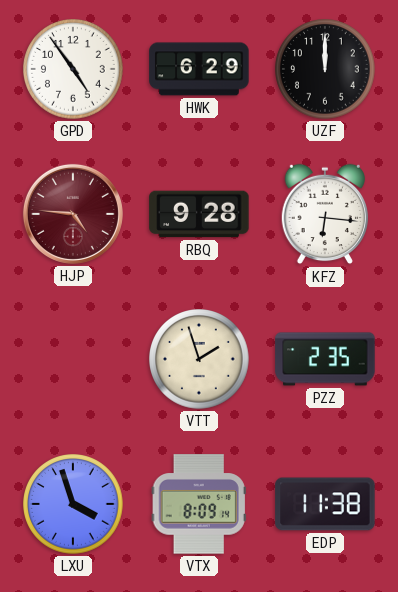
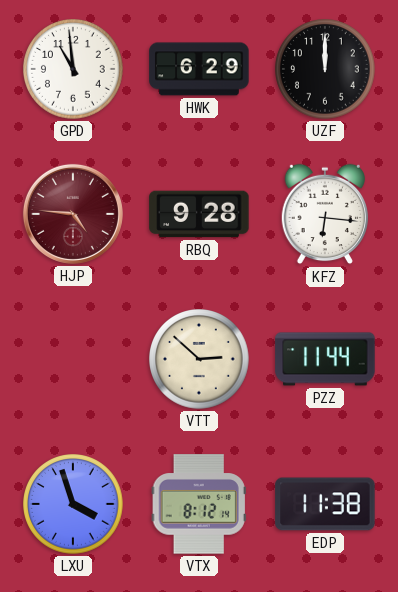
GPD: 4:54 -> 10:59 (74, 70)
VTT: 1:57 -> 2:52 (200, 360)
PZZ: 2:35 -> 11:44 (325, 359)
VTX: 8:09 -> 8:12 (199, 504)
